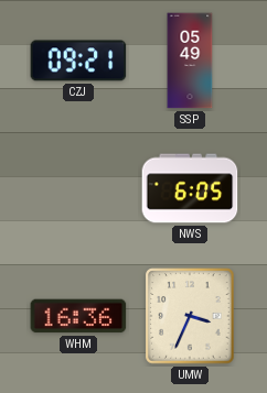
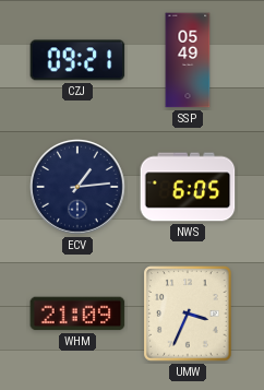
ECV: none -> 1:14 (79, 188)
WHM: 16:36 -> 21:09 (77, 314)
